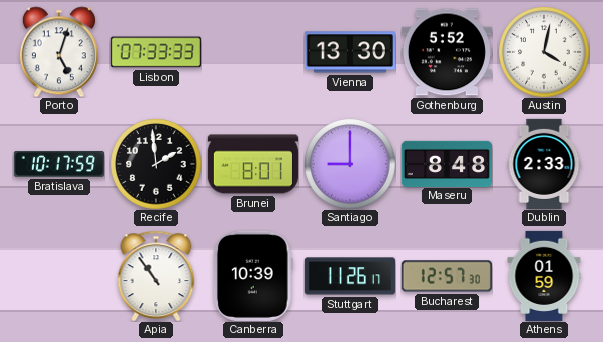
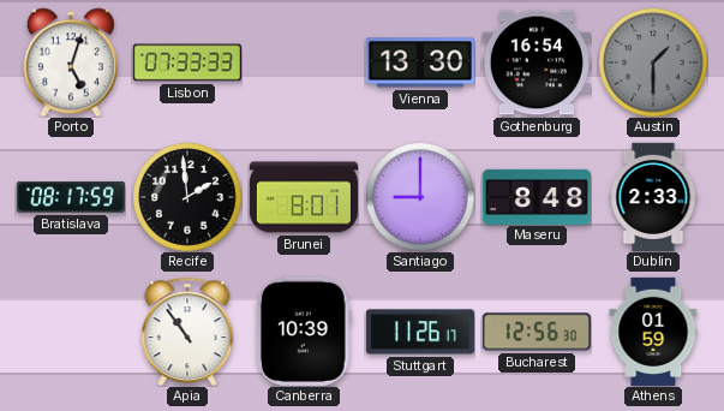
Gothenburg: 5:52 -> 16:54 (537, 62)
Austin: 4:02 -> 1:30 (653, 62)
Austin dial: white -> grey (653, 62)
Bratislava: 10:17 -> 08:17 (71, 197)
Bucharest: 12:57 -> 12:56 (537, 332)
